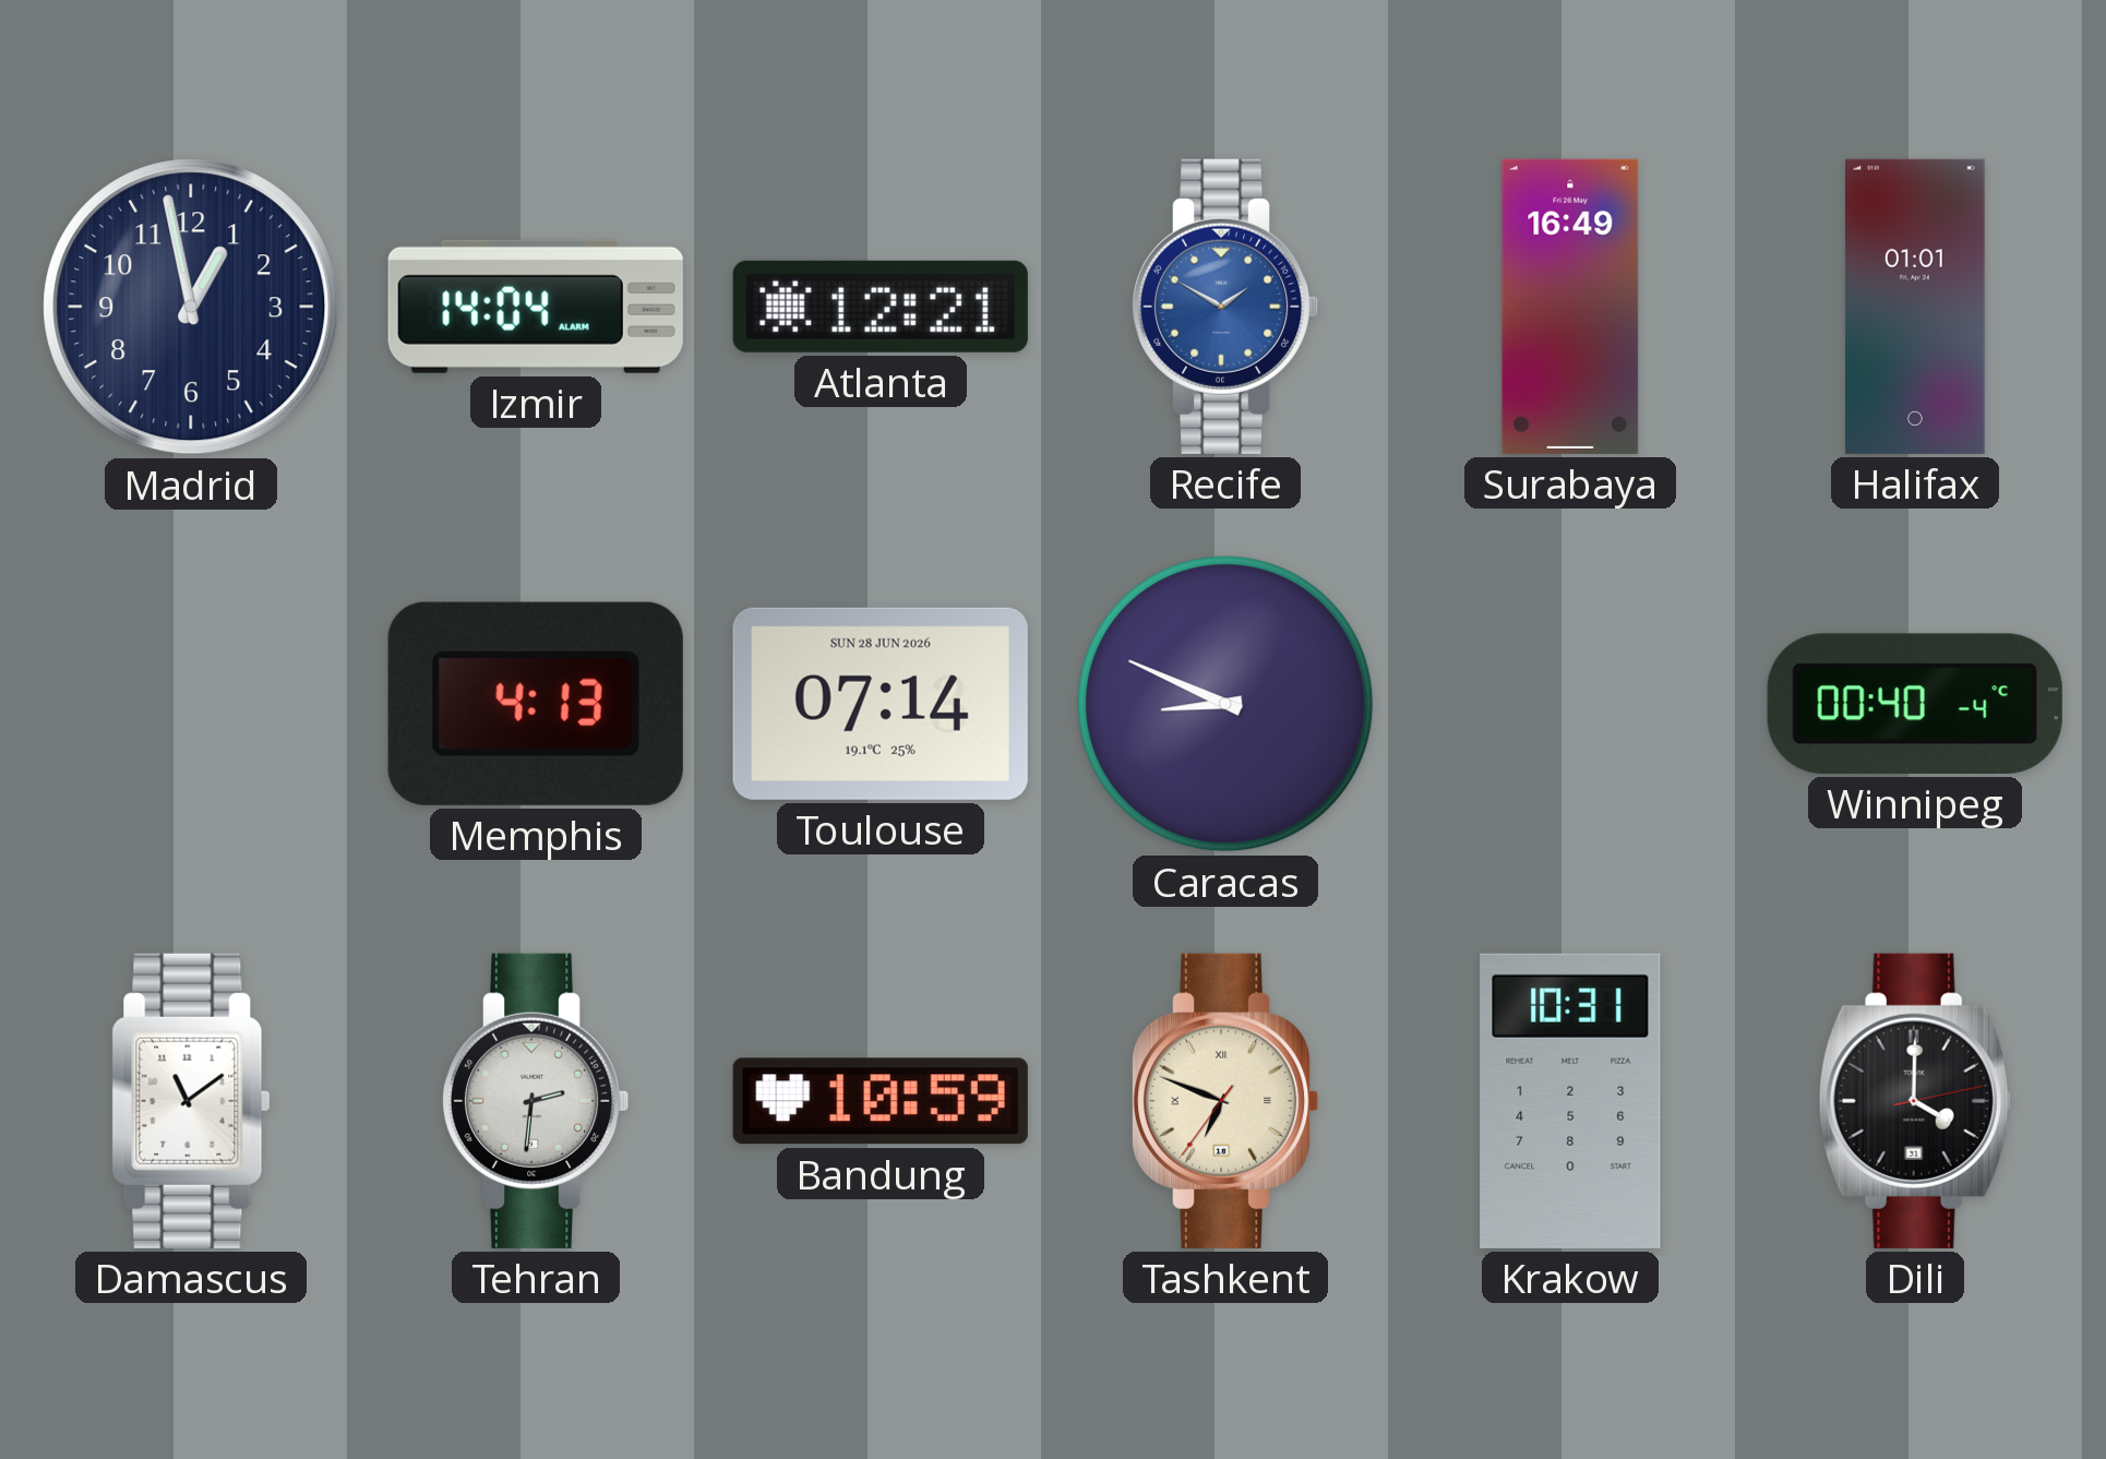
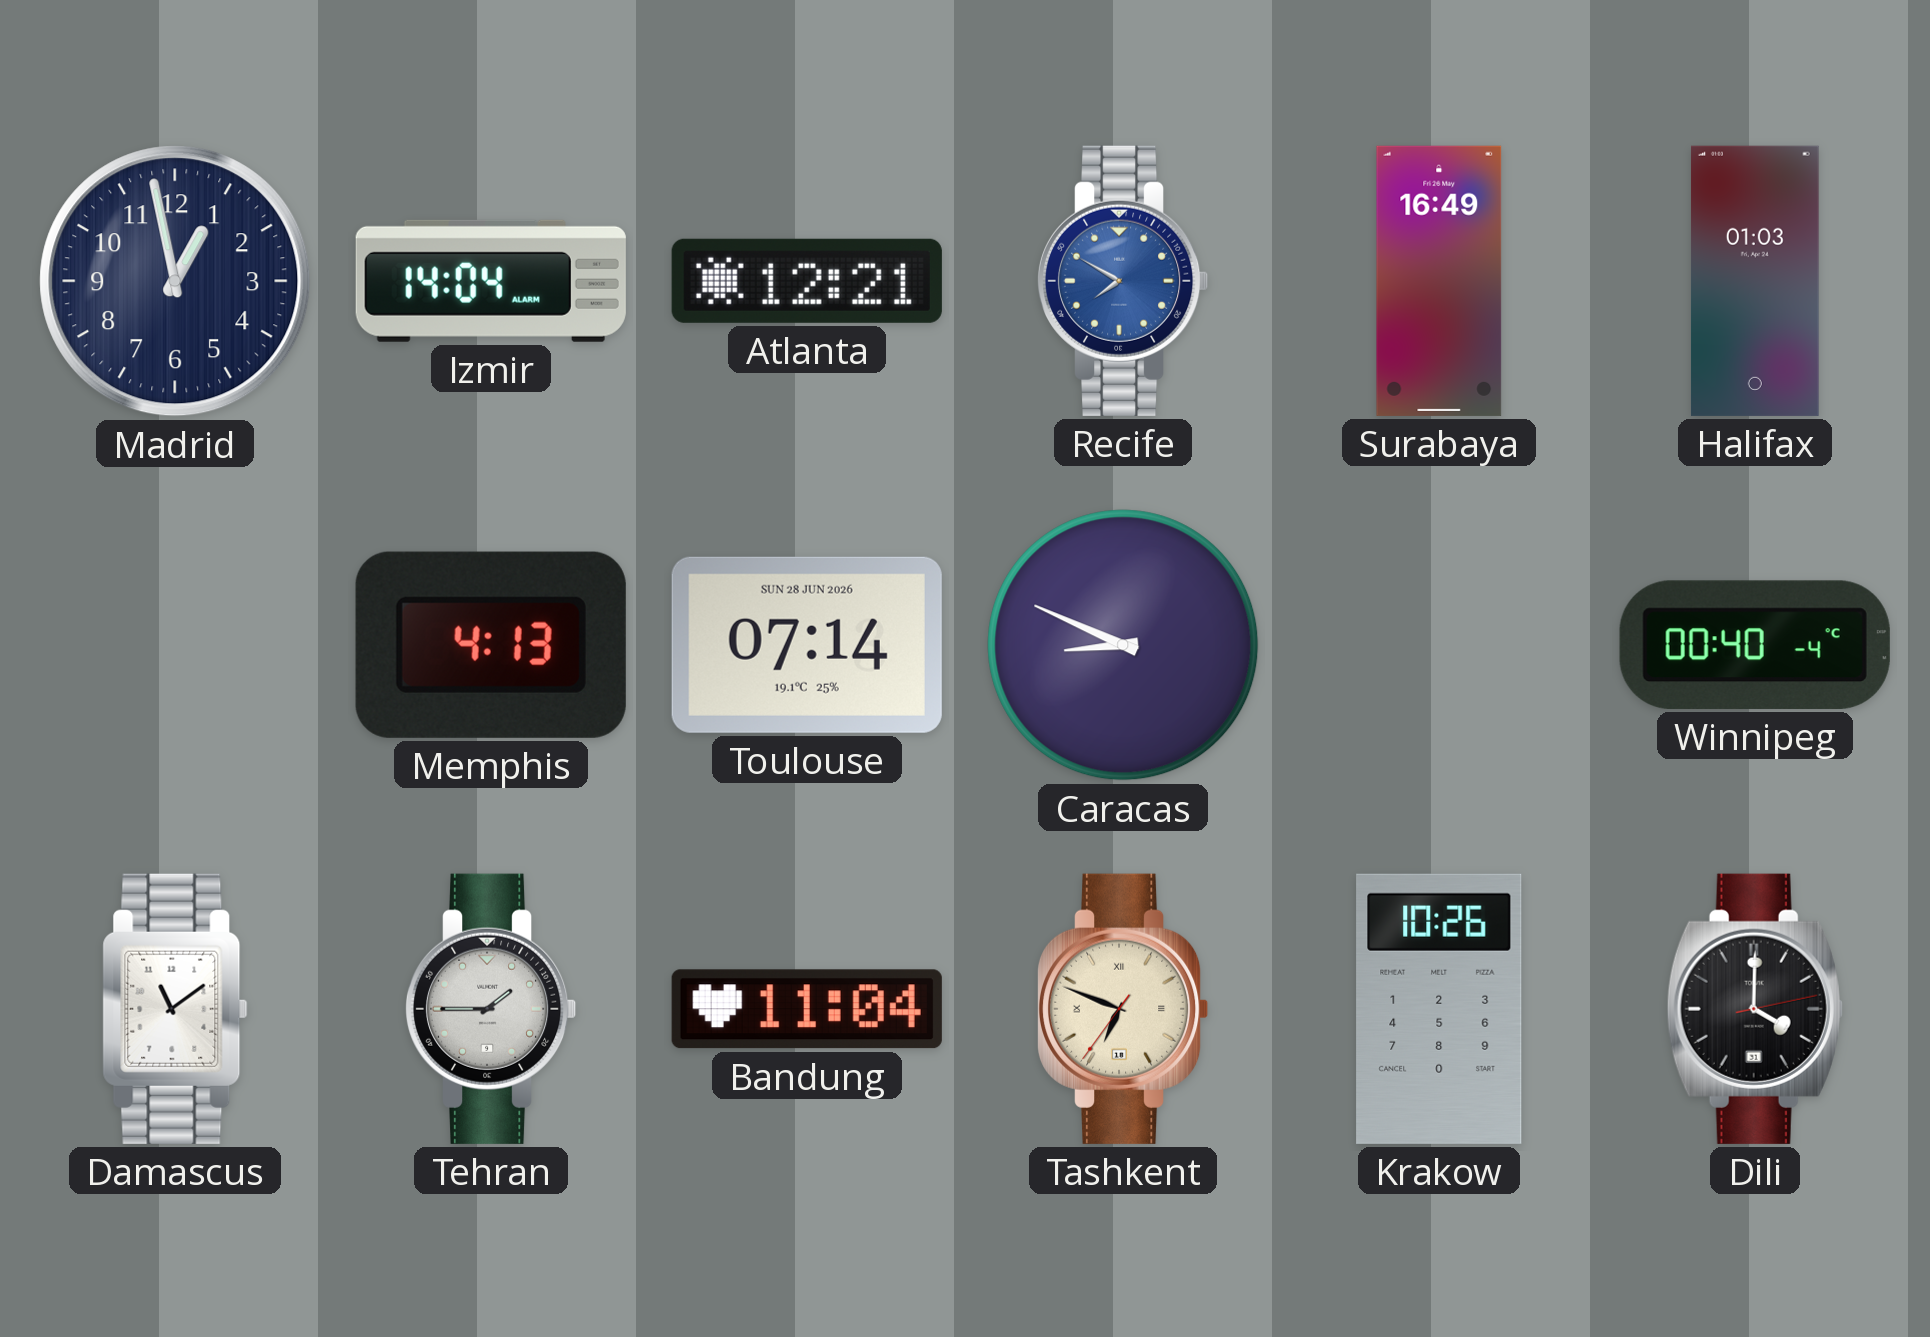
Recife: 1:50 -> 7:50 (1123, 281)
Halifax: 01:01 -> 01:03 (1755, 281)
Tehran: 2:31 -> 1:45 (491, 1009)
Bandung: 10:59 -> 11:04 (807, 1009)
Krakow: 10:31 -> 10:26 (1439, 1009)
